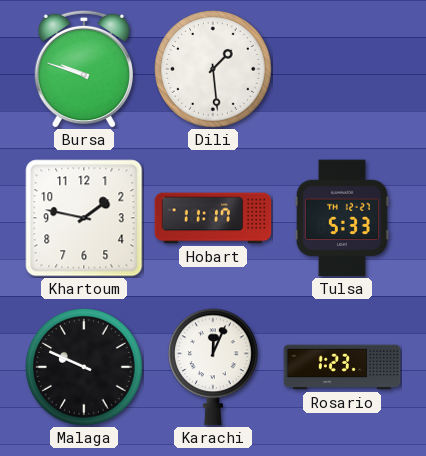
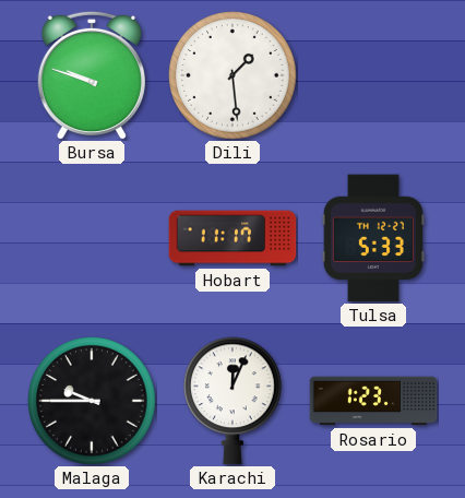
Khartoum: 1:47 -> none (84, 218)
Malaga: 9:49 -> 9:45 (92, 401)
